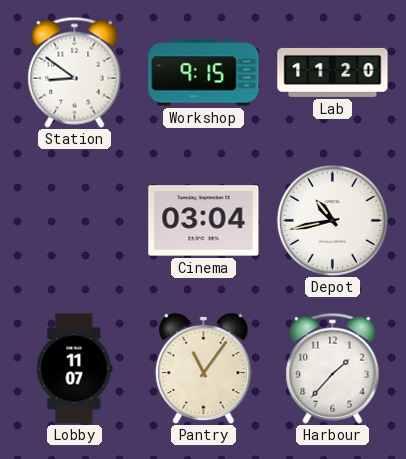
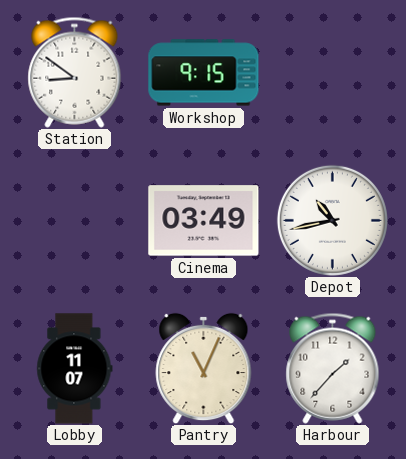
Lab: 11:20 -> none (333, 72)
Cinema: 03:04 -> 03:49 (204, 221)
Pantry: 11:06 -> 11:04 (204, 368)
